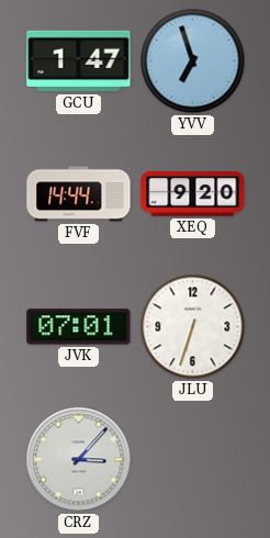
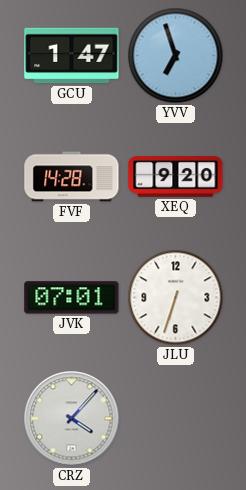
FVF: 14:44 -> 14:28 (72, 177)
CRZ: 3:07 -> 4:07 (72, 419)
